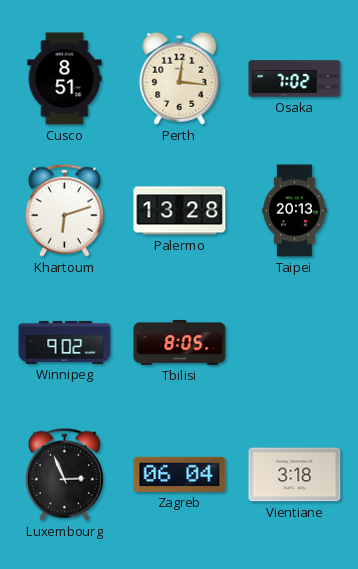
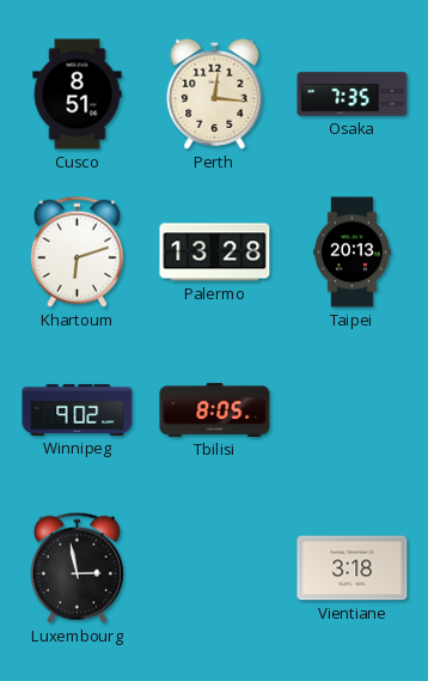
Osaka: 7:02 -> 7:35 (353, 95)
Luxembourg: 2:56 -> 2:58 (77, 567)
Zagreb: 06:04 -> none (180, 474)
